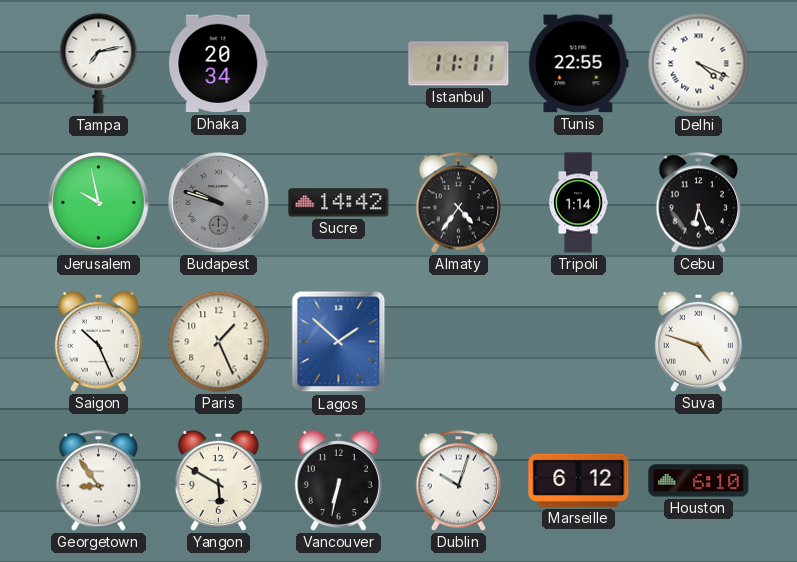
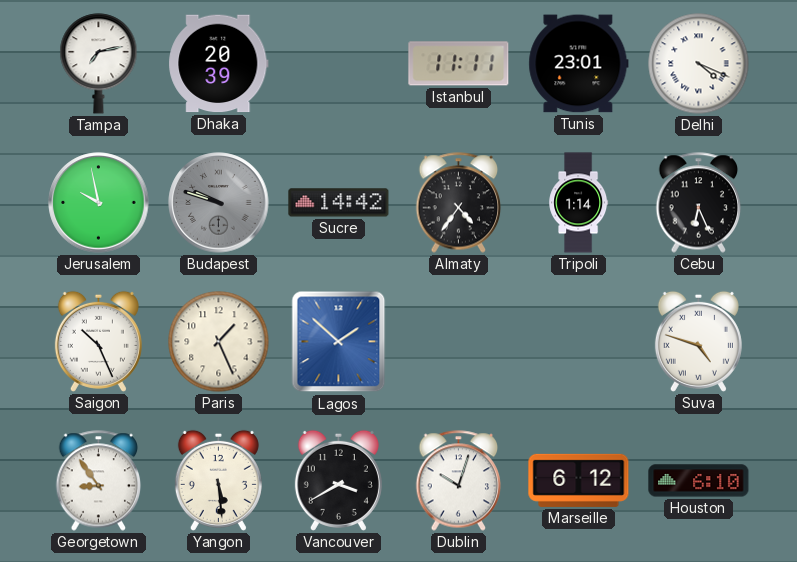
Dhaka: 20:34 -> 20:39 (219, 64)
Tunis: 22:55 -> 23:01 (579, 64)
Yangon: 5:50 -> 5:29 (218, 480)
Vancouver: 6:32 -> 3:40 (338, 480)
